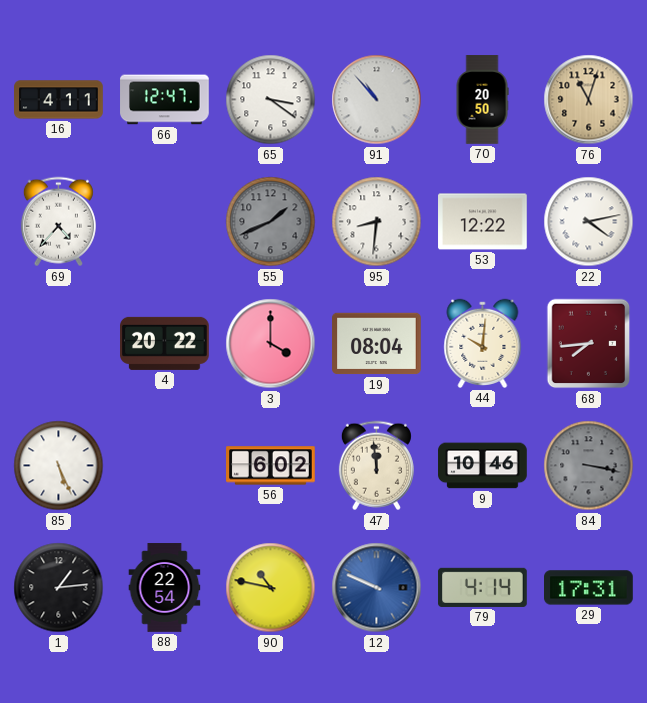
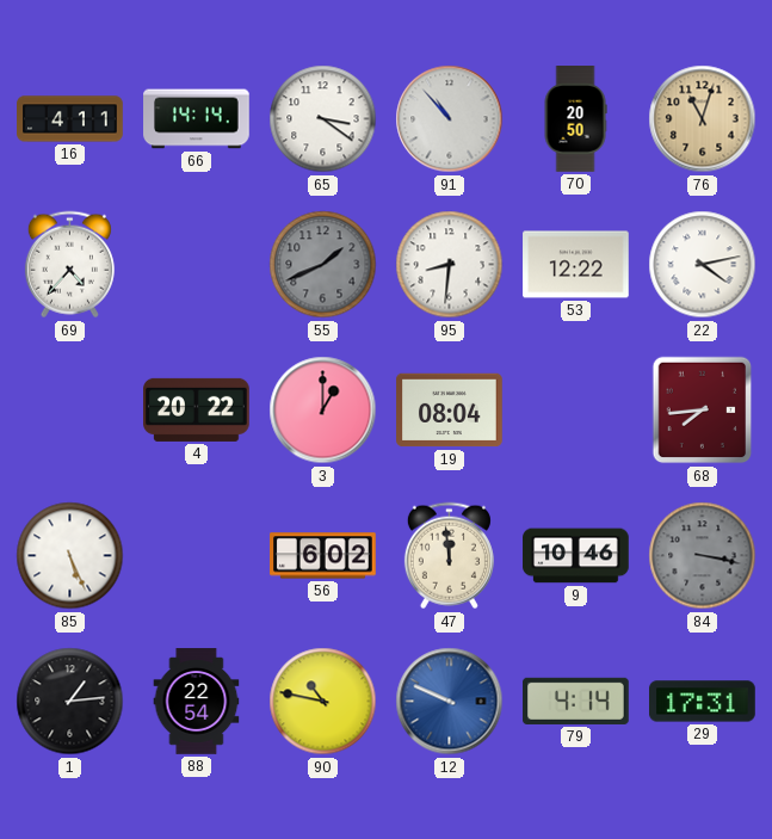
66: 12:47 -> 14:14 (197, 119)
3: 4:00 -> 1:00 (323, 411)
44: 10:01 -> none (483, 343)
